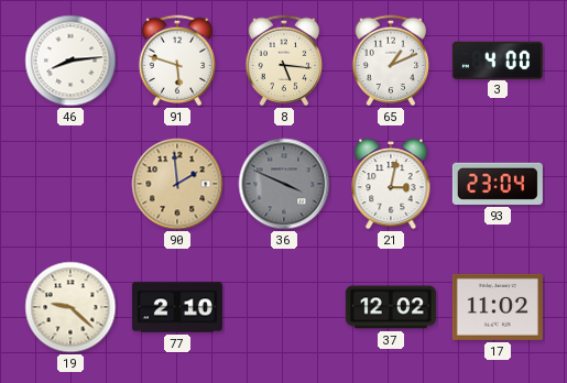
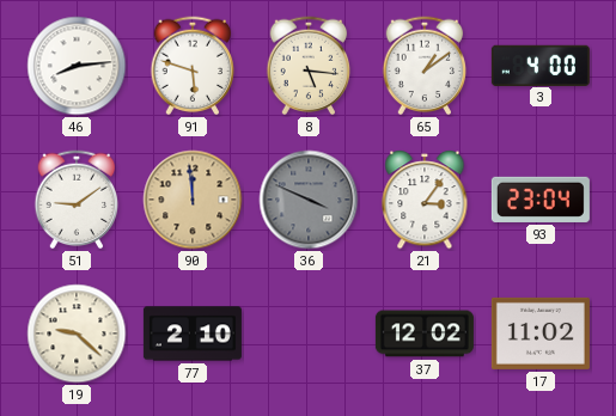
65: 1:11 -> 1:09 (425, 66)
51: none -> 9:09 (77, 200)
90: 1:59 -> 11:59 (193, 200)
21: 3:02 -> 3:06 (425, 201)
